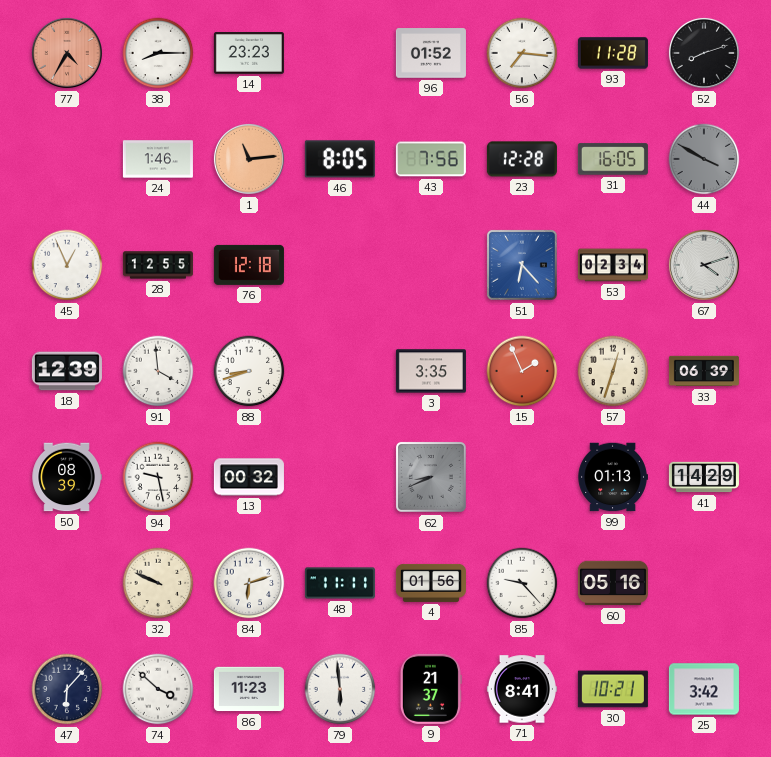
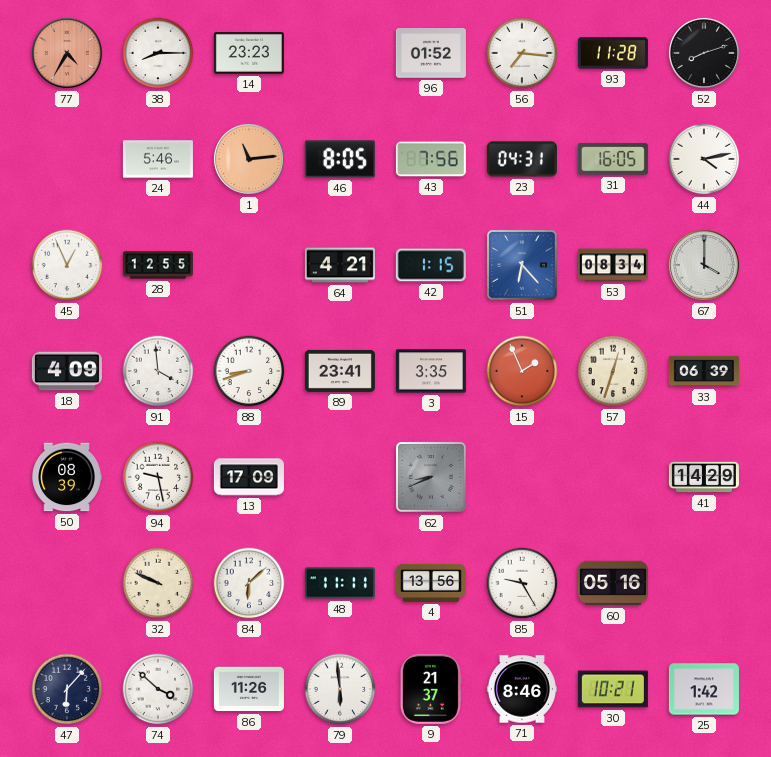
24: 1:46 -> 5:46 (158, 159)
23: 12:28 -> 04:31 (522, 159)
44: 3:50 -> 4:13 (704, 159)
44 dial: grey -> white (704, 159)
76: 12:18 -> none (249, 265)
64: none -> 4:21 (340, 265)
42: none -> 1:15 (431, 265)
53: 02:34 -> 08:34 (613, 265)
67: 4:12 -> 4:00 (704, 265)
18: 12:39 -> 4:09 (67, 371)
89: none -> 23:41 (340, 371)
13: 00:32 -> 17:09 (249, 477)
99: 01:13 -> none (613, 477)
84: 6:12 -> 6:08 (249, 583)
4: 01:56 -> 13:56 (431, 583)
85: 9:23 -> 9:25 (522, 583)
86: 11:23 -> 11:26 (249, 689)
71: 8:41 -> 8:46 (522, 689)
25: 3:42 -> 1:42 (704, 689)
